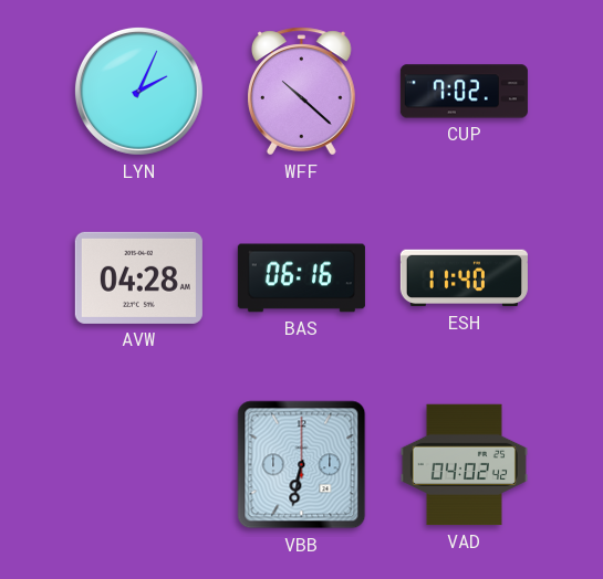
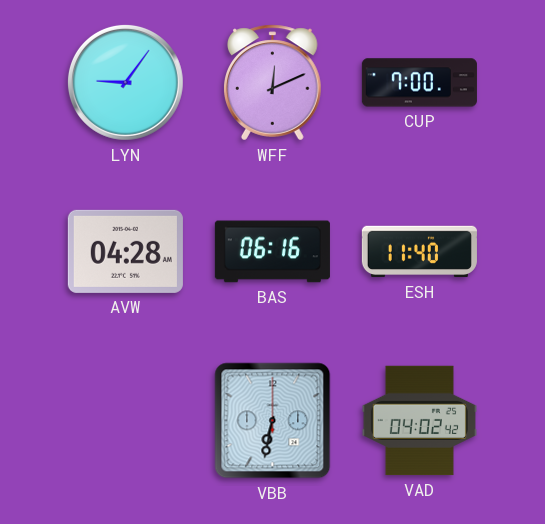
LYN: 2:04 -> 9:06 (125, 82)
WFF: 10:22 -> 12:11 (273, 83)
CUP: 7:02 -> 7:00 (419, 83)
